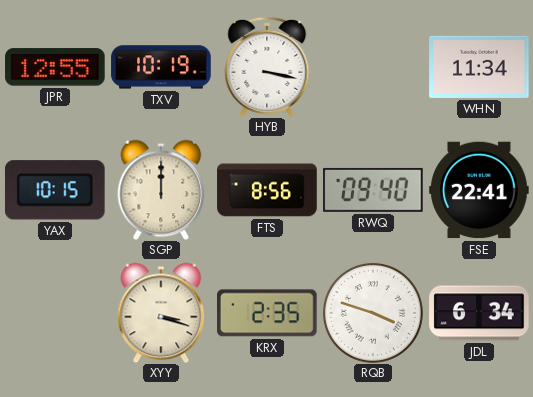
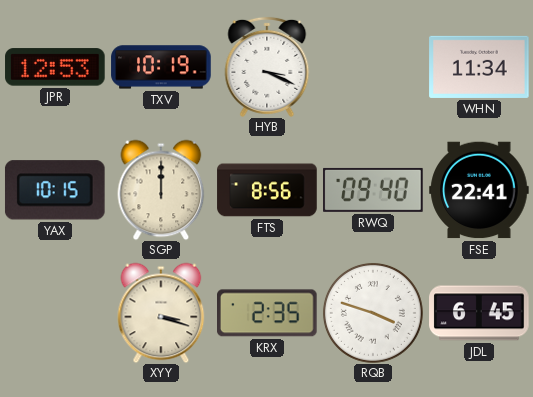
JPR: 12:55 -> 12:53 (55, 67)
HYB: 3:17 -> 3:19 (267, 67)
JDL: 6:34 -> 6:45 (479, 313)
